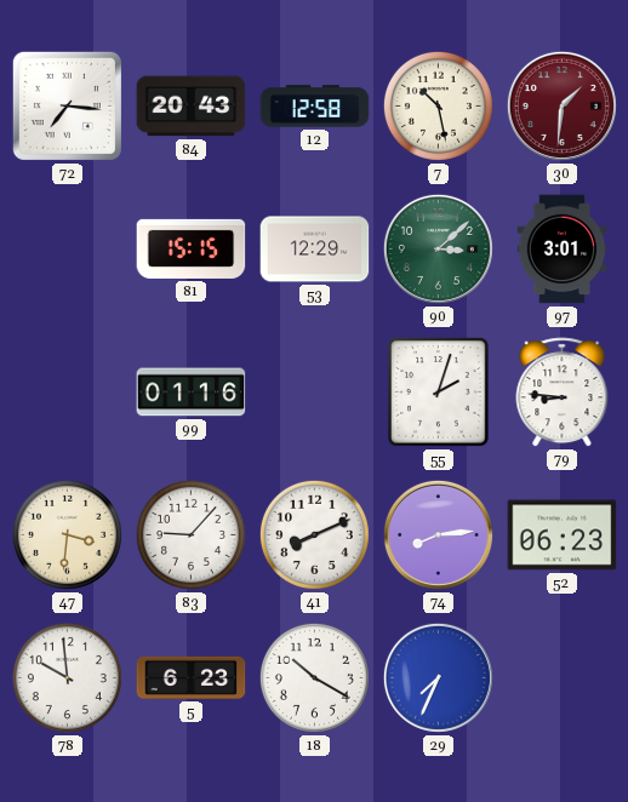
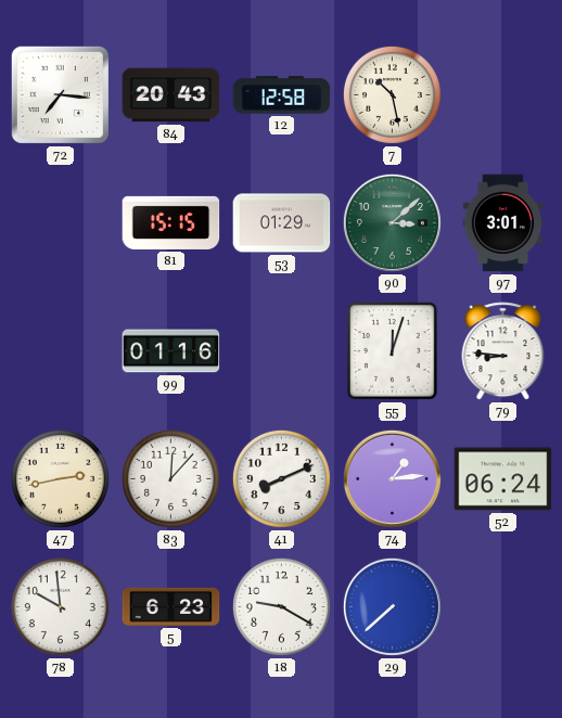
30: 1:31 -> none (561, 105)
53: 12:29 -> 01:29 (282, 223)
55: 2:03 -> 12:03 (393, 351)
47: 3:31 -> 2:43 (60, 478)
83: 9:07 -> 12:07 (170, 478)
74: 8:14 -> 1:14 (392, 478)
52: 06:23 -> 06:24 (503, 479)
18: 10:20 -> 9:20 (281, 606)
29: 7:34 -> 7:38 (392, 606)
